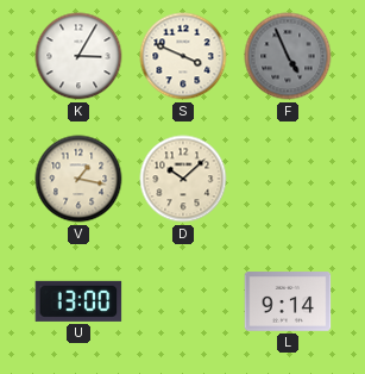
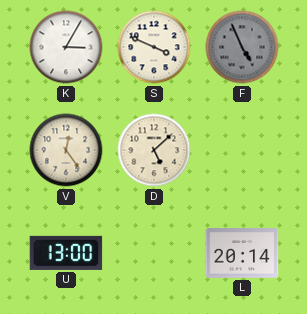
V: 1:17 -> 12:24 (66, 150)
D: 10:08 -> 5:08 (154, 150)
L: 9:14 -> 20:14 (242, 253)
